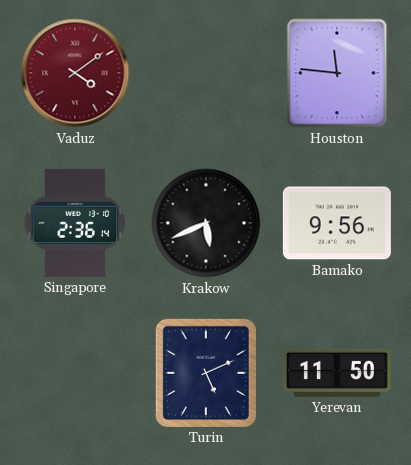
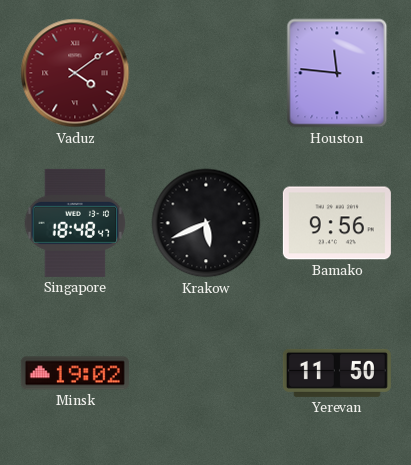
Singapore: 2:36 -> 18:48 (75, 223)
Minsk: none -> 19:02 (75, 373)
Turin: 5:11 -> none (206, 373)
